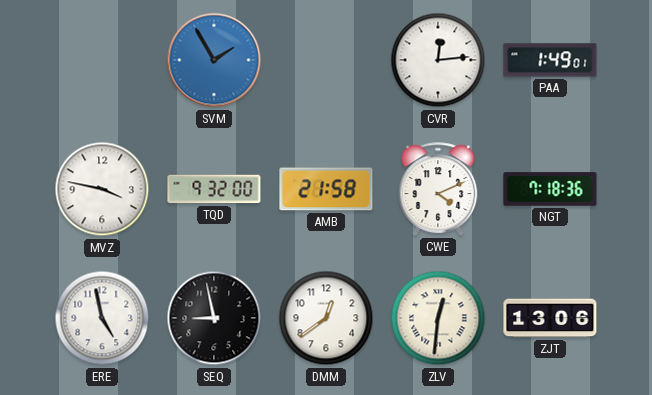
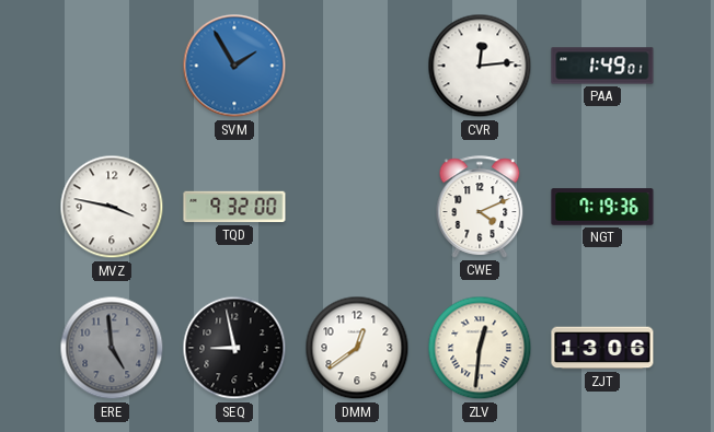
AMB: 21:58 -> none (326, 189)
NGT: 7:18 -> 7:19 (602, 207)
ERE: 4:58 -> 4:59 (112, 348)
ERE dial: white -> grey (112, 348)
